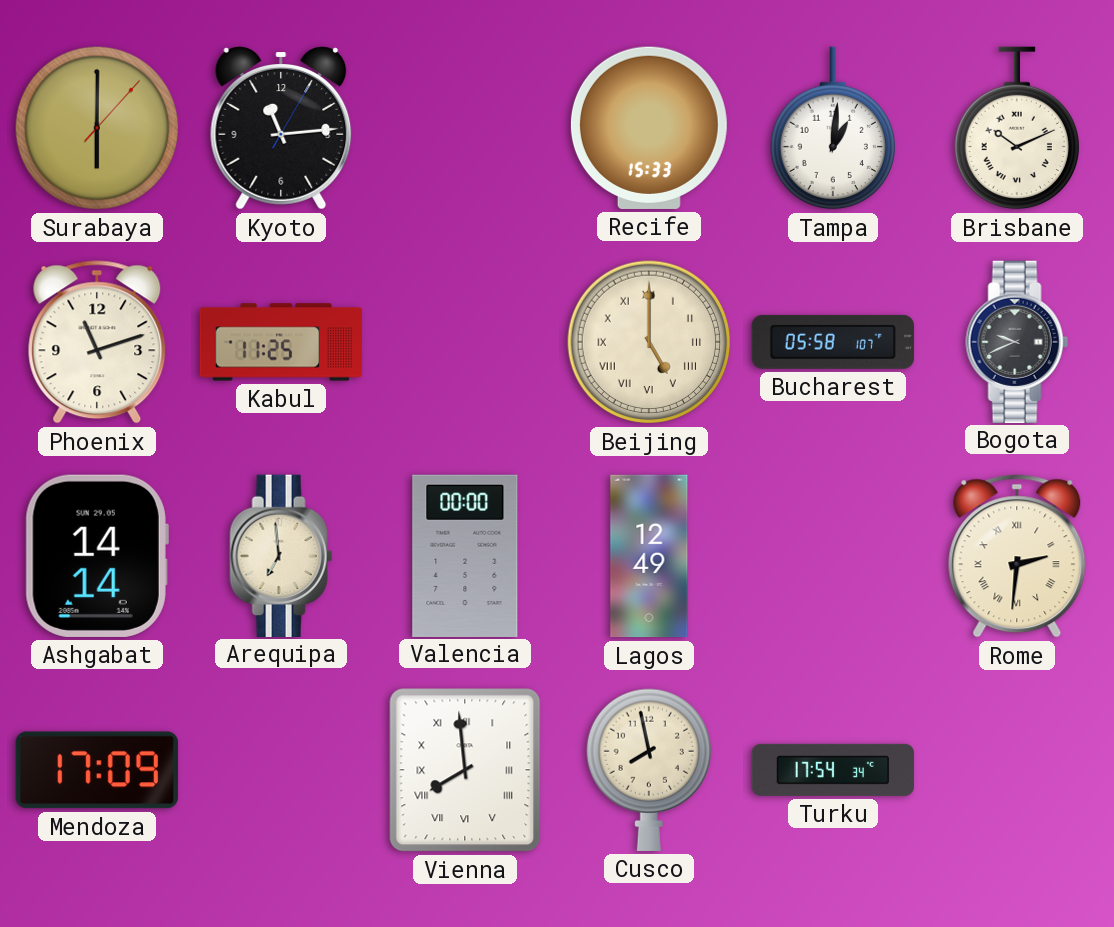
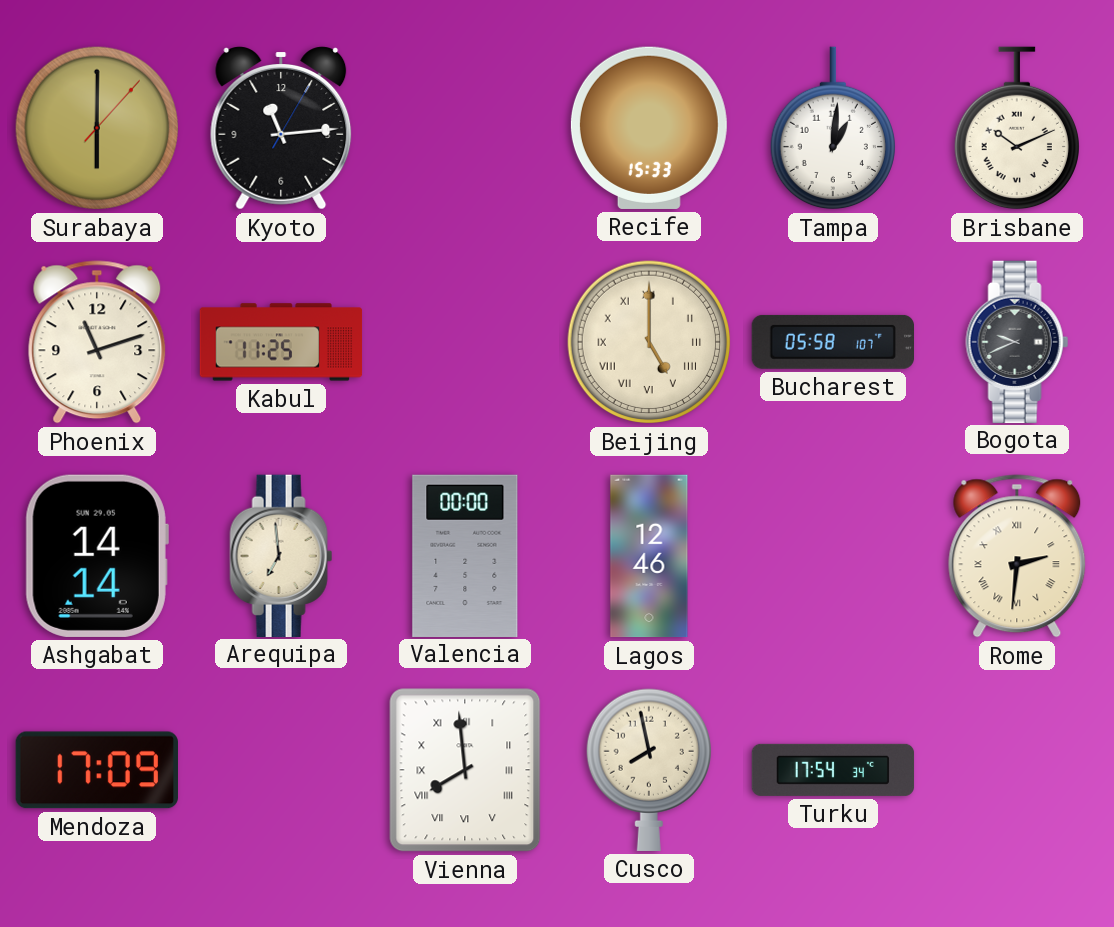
Lagos: 12:49 -> 12:46 (649, 556)
